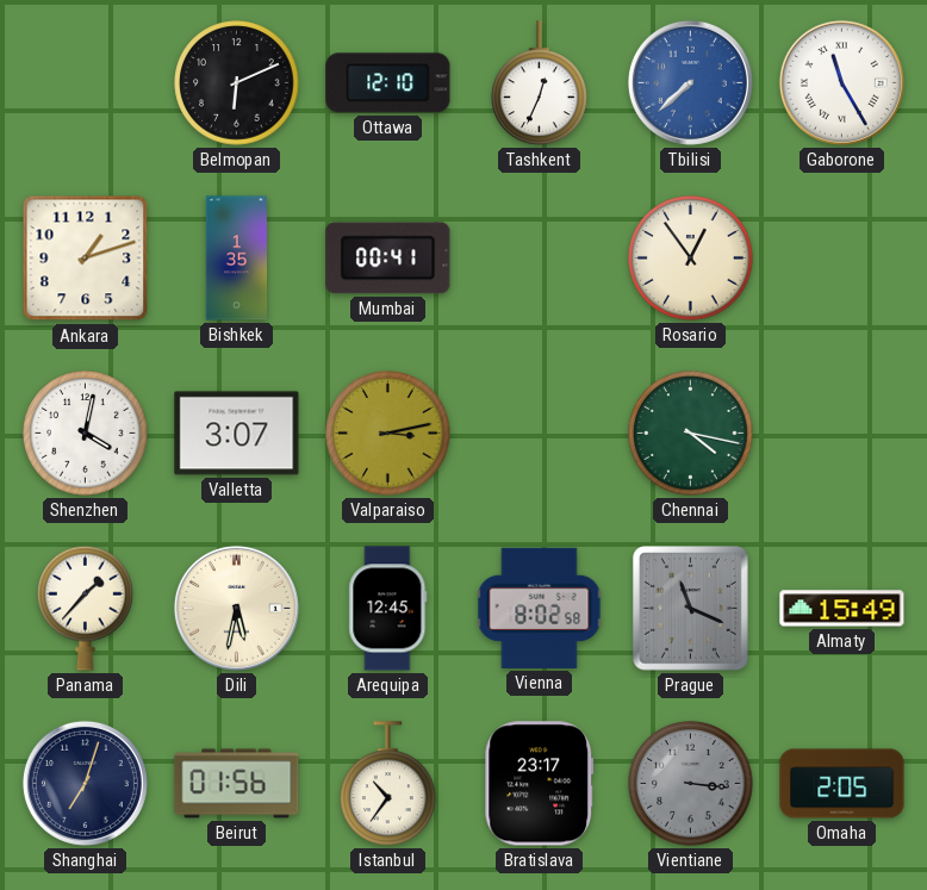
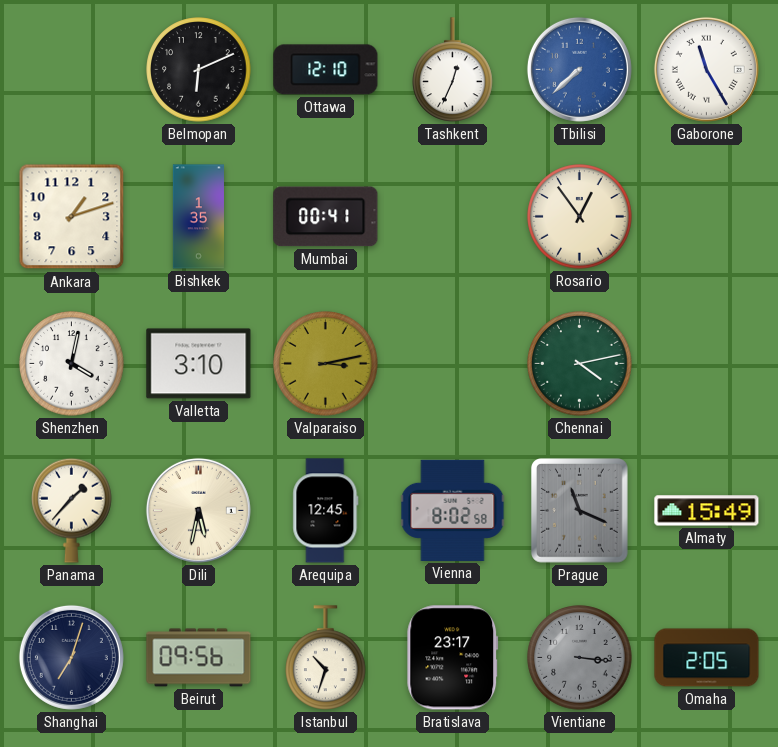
Valletta: 3:07 -> 3:10 (199, 364)
Chennai: 4:17 -> 4:13 (580, 364)
Beirut: 01:56 -> 09:56 (199, 658)
Istanbul: 10:36 -> 10:33 (326, 658)
